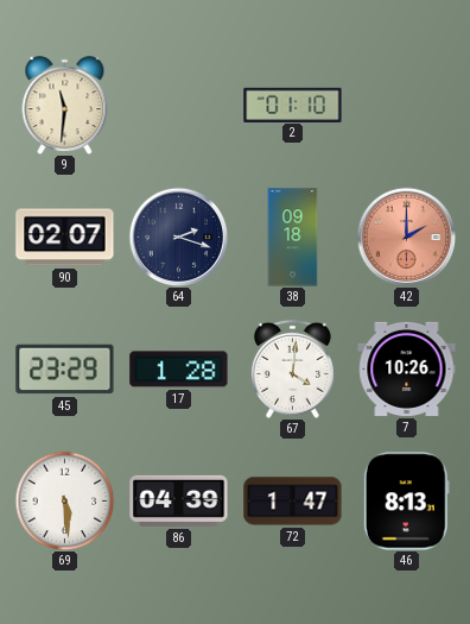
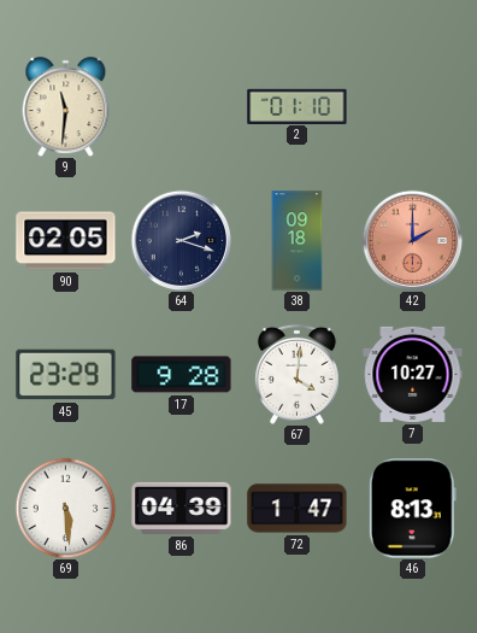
90: 02:07 -> 02:05 (66, 241)
17: 1:28 -> 9:28 (182, 375)
7: 10:26 -> 10:27 (413, 374)
